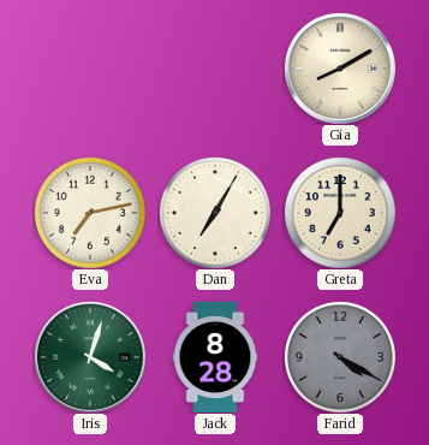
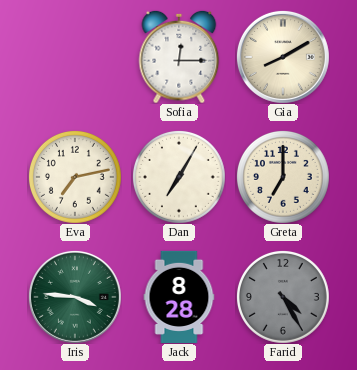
Sofia: none -> 12:15 (179, 57)
Iris: 4:03 -> 3:46 (75, 297)
Farid: 4:20 -> 4:25 (283, 297)
